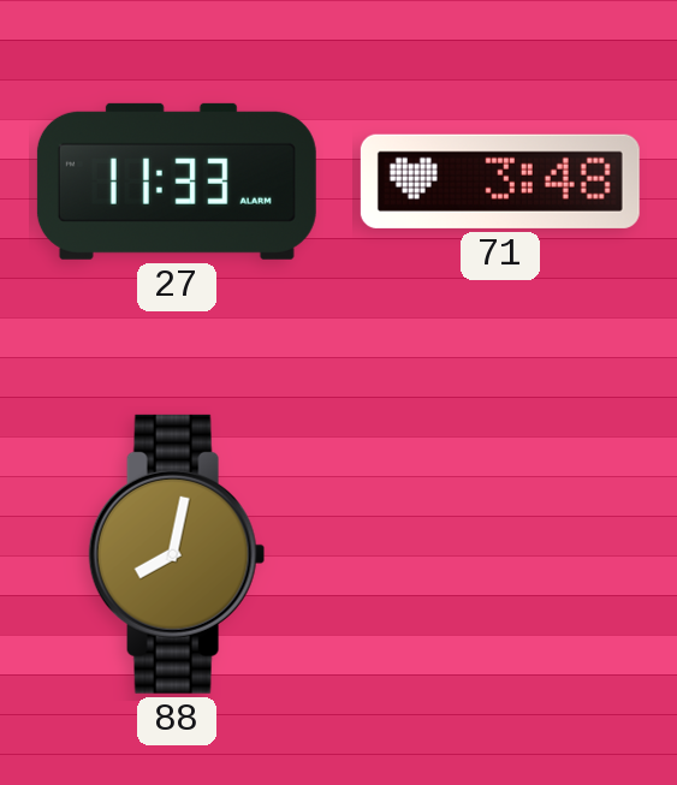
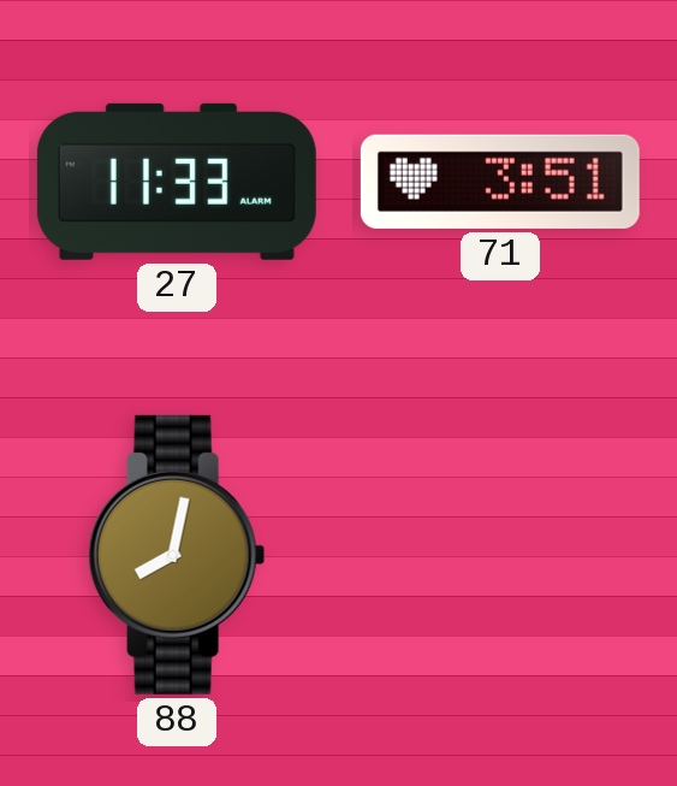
71: 3:48 -> 3:51 (500, 182)
